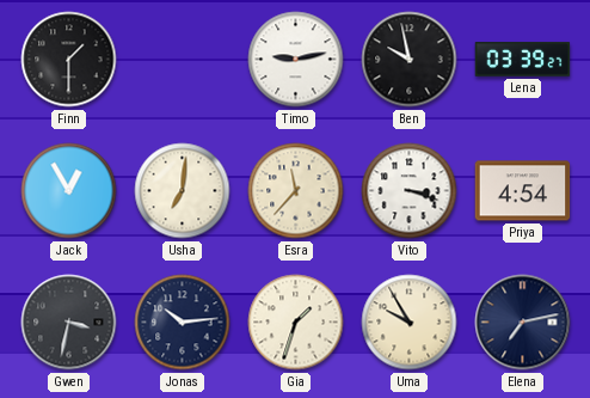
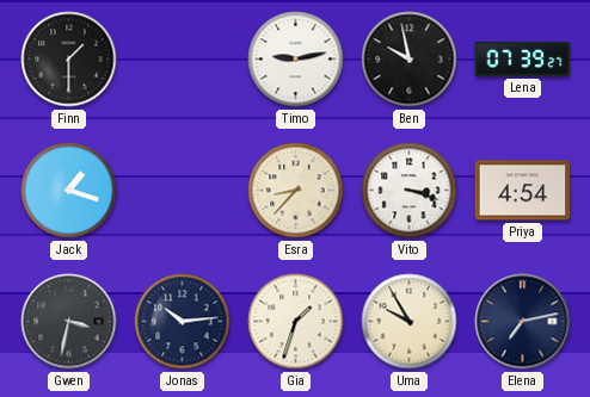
Lena: 03:39 -> 07:39 (523, 60)
Jack: 12:55 -> 1:18 (69, 191)
Usha: 7:01 -> none (183, 191)
Esra: 11:37 -> 8:37 (296, 191)
